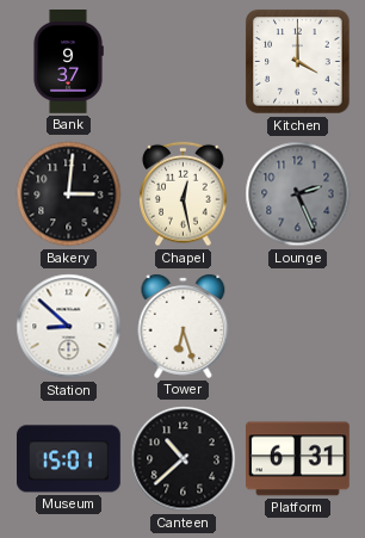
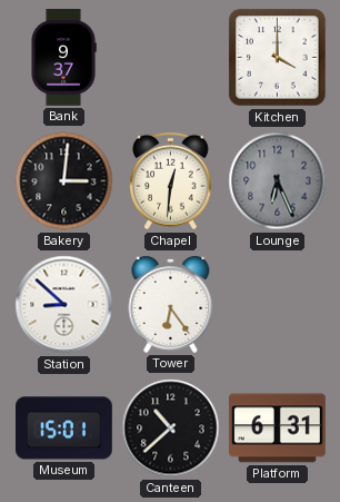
Chapel: 12:28 -> 12:31 (171, 181)
Lounge: 2:26 -> 6:26 (278, 181)
Tower: 6:27 -> 6:24 (171, 304)
